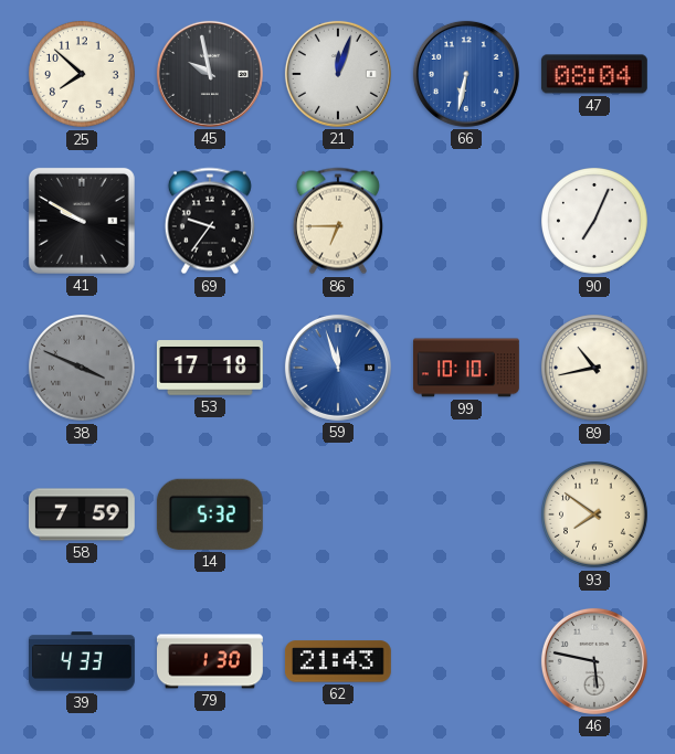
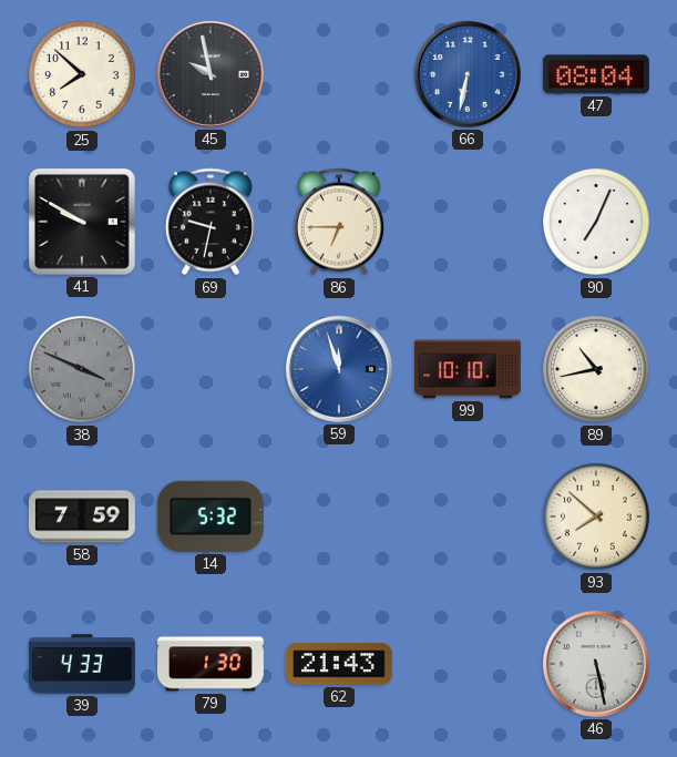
21: 12:03 -> none (338, 74)
69: 9:36 -> 9:32 (211, 222)
53: 17:18 -> none (210, 368)
93: 7:51 -> 7:52 (597, 518)
46: 5:47 -> 5:28 (596, 664)
